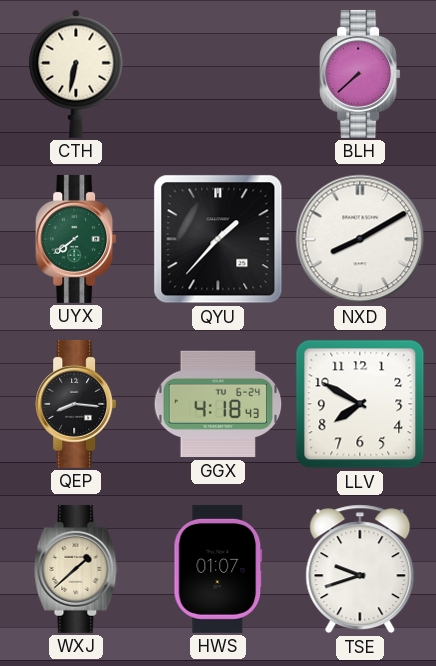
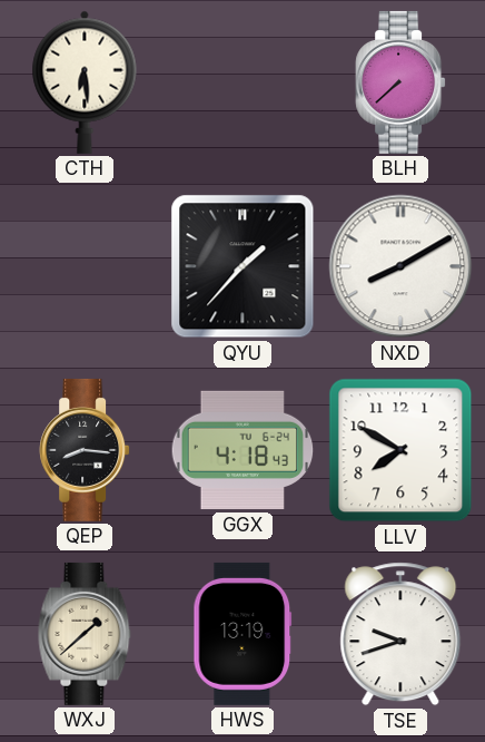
CTH: 6:32 -> 6:29 (85, 82)
UYX: 7:39 -> none (76, 239)
HWS: 01:07 -> 13:19 (242, 634)
